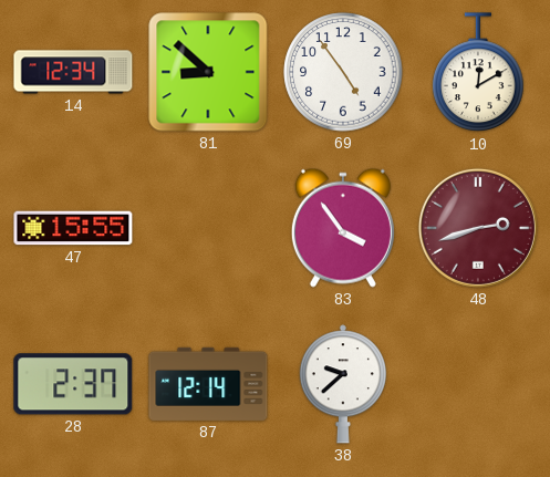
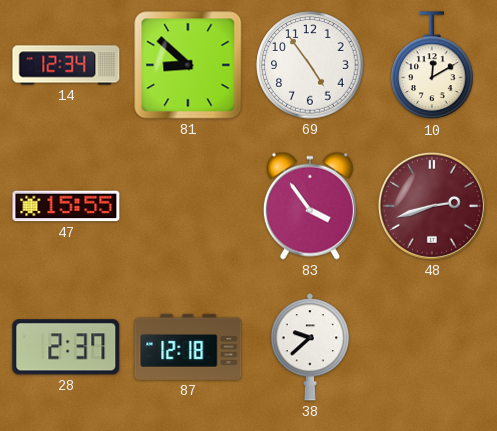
87: 12:14 -> 12:18 (188, 347)
